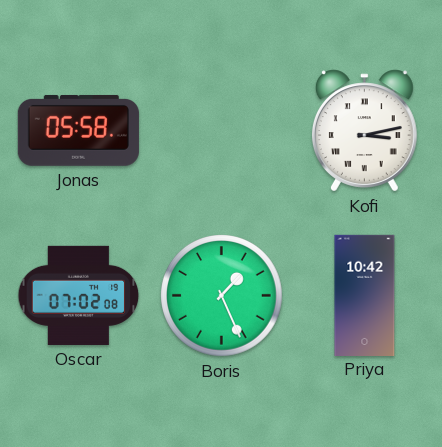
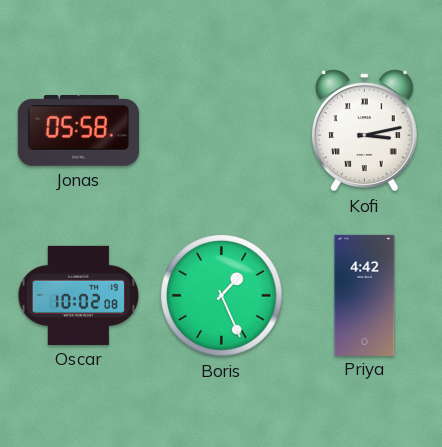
Oscar: 07:02 -> 10:02 (79, 295)
Priya: 10:42 -> 4:42 (365, 295)
